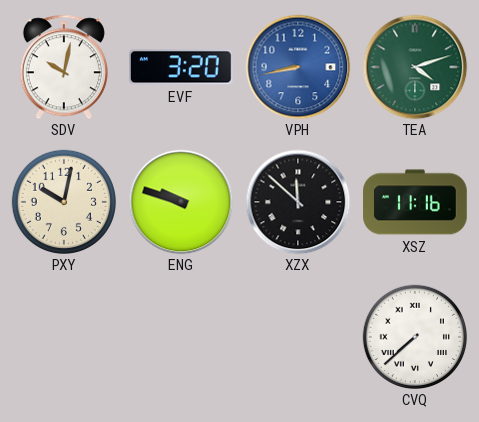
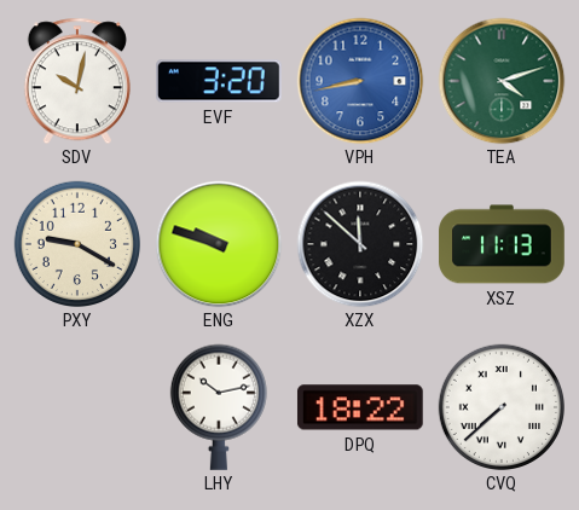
PXY: 10:02 -> 9:20 (76, 243)
XSZ: 11:16 -> 11:13 (502, 244)
LHY: none -> 10:13 (219, 407)
DPQ: none -> 18:22 (360, 407)
